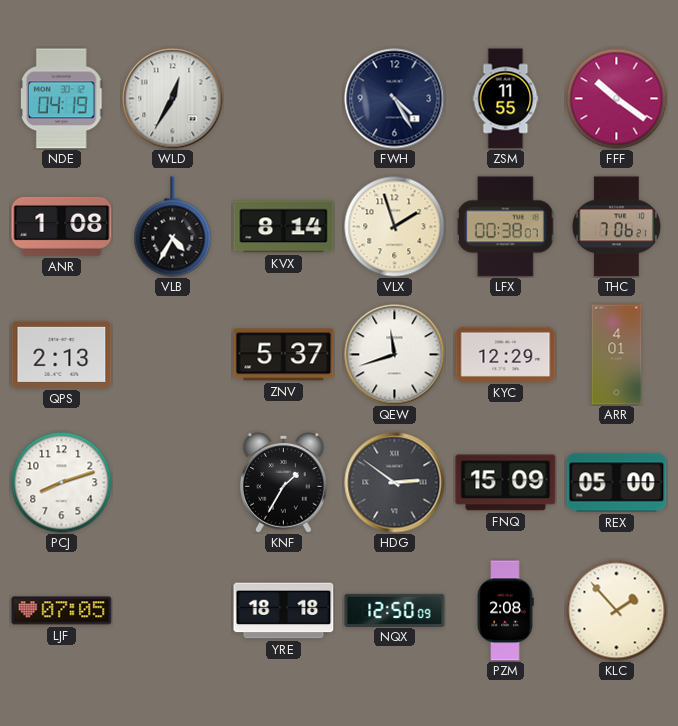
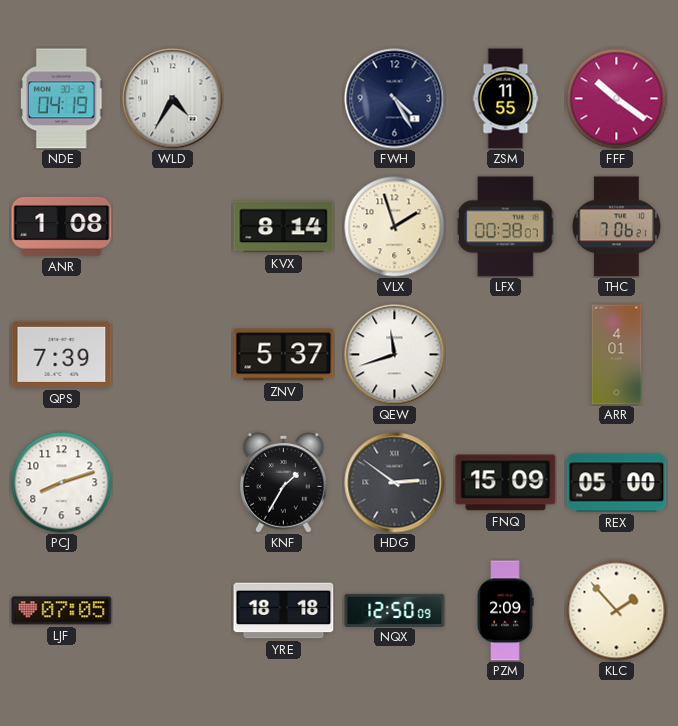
WLD: 12:35 -> 4:35 (173, 99)
VLB: 4:35 -> none (173, 227)
QPS: 2:13 -> 7:39 (62, 354)
KYC: 12:29 -> none (506, 354)
PZM: 2:08 -> 2:09 (505, 611)
